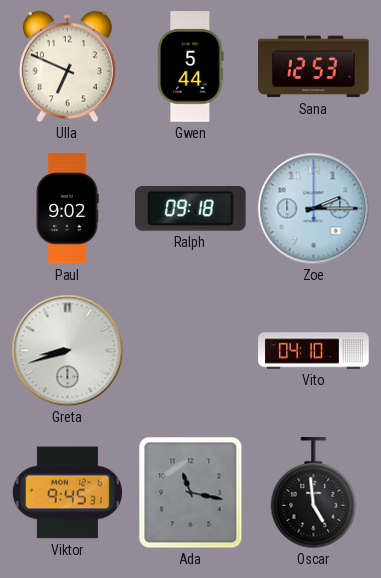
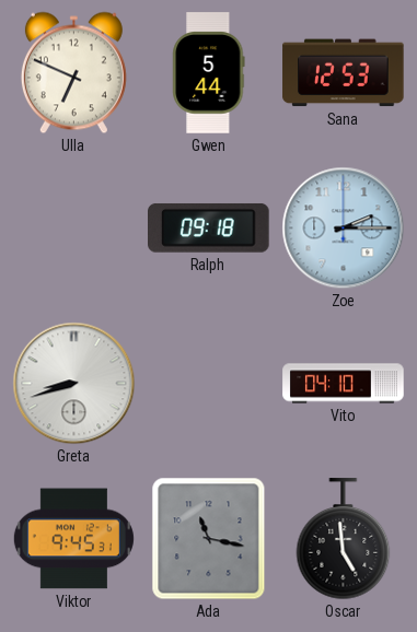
Paul: 9:02 -> none (67, 209)
